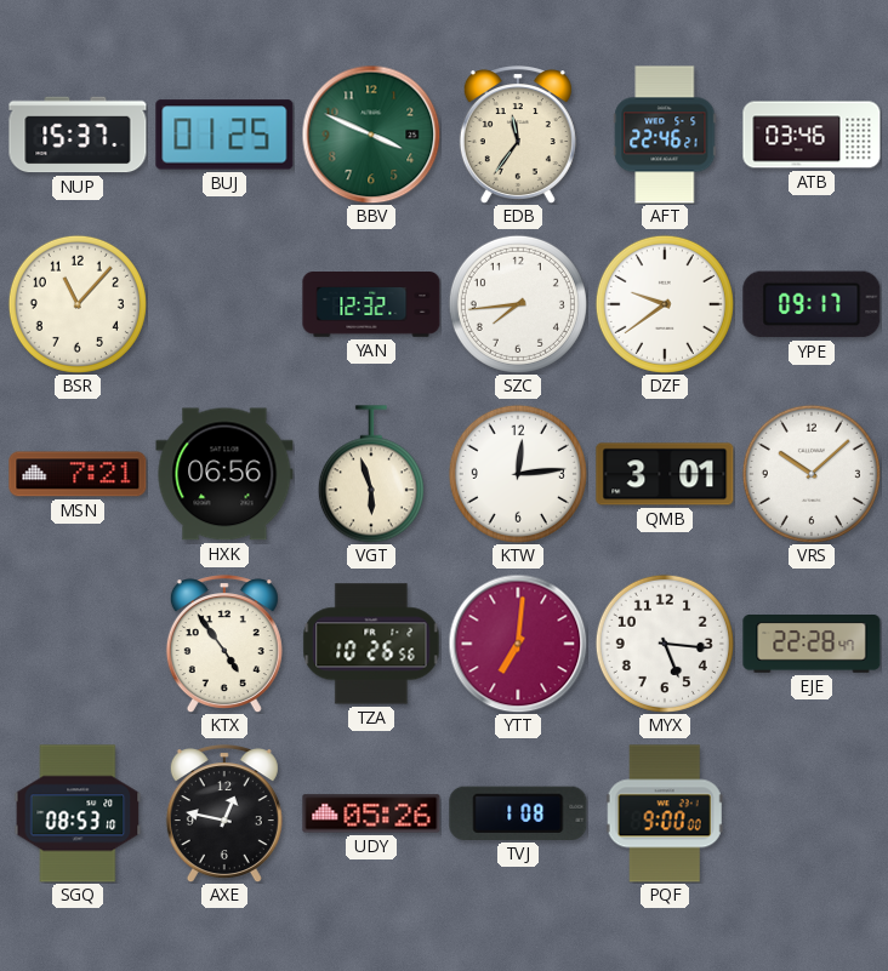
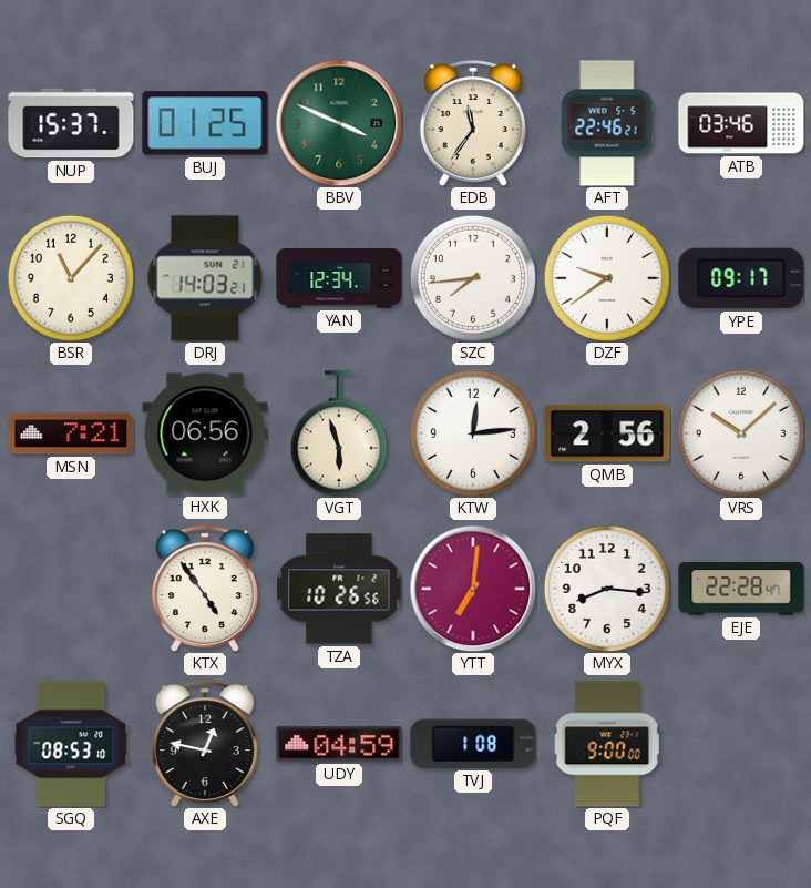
DRJ: none -> 14:03 (205, 278)
YAN: 12:32 -> 12:34 (339, 279)
QMB: 3:01 -> 2:56 (607, 433)
MYX: 5:16 -> 8:16 (607, 589)
UDY: 05:26 -> 04:59 (339, 744)
